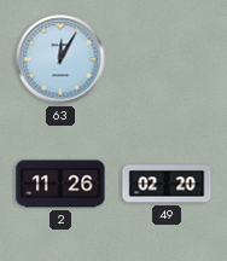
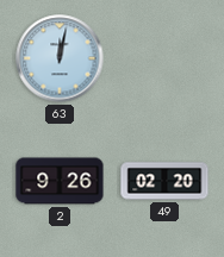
63: 12:05 -> 12:02 (60, 58)
2: 11:26 -> 9:26 (60, 181)
